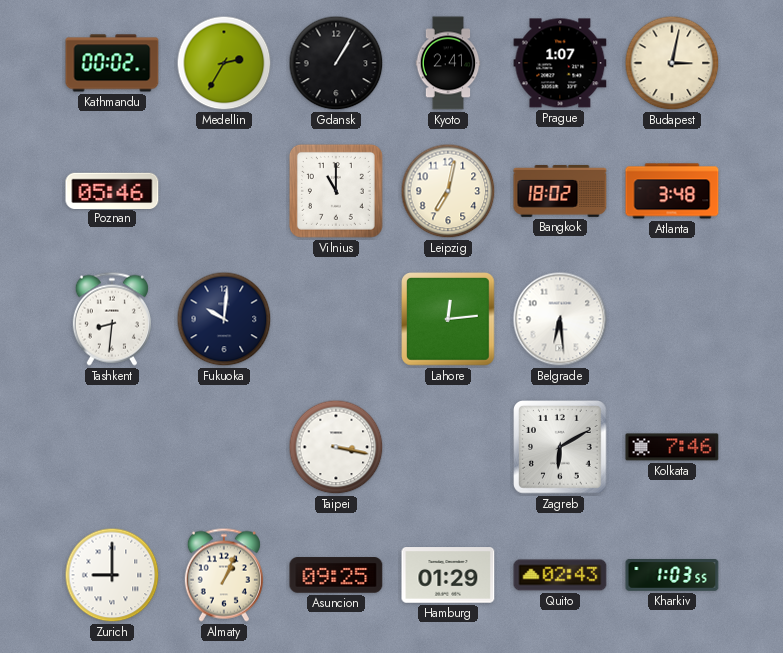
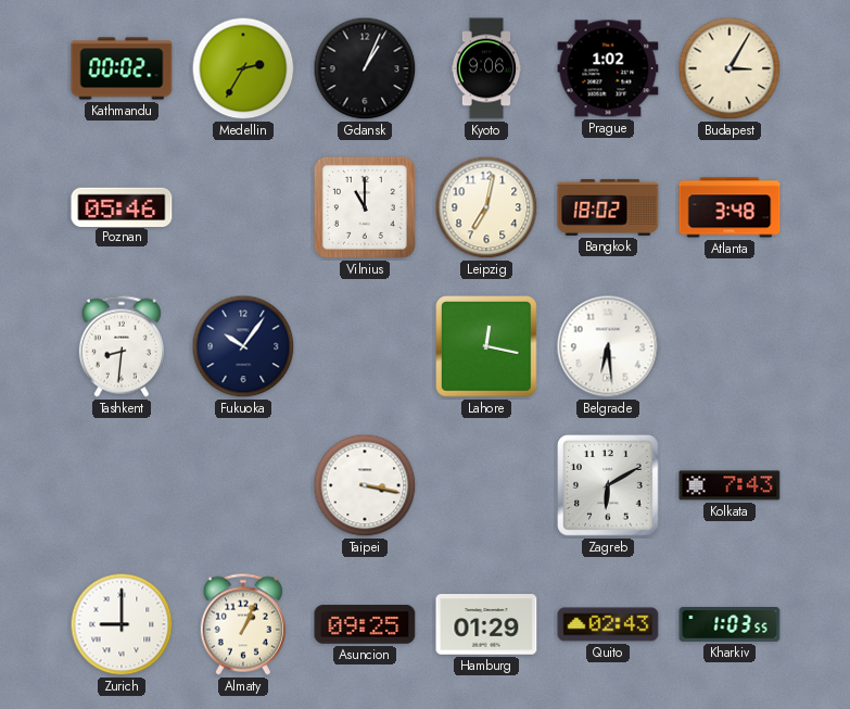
Gdansk: 1:05 -> 1:04 (365, 68)
Kyoto: 2:41 -> 9:06 (486, 68)
Prague: 1:07 -> 1:02 (608, 68)
Budapest: 3:02 -> 3:05 (730, 68)
Fukuoka: 10:01 -> 10:06 (243, 346)
Lahore: 12:14 -> 12:17 (487, 347)
Kolkata: 7:46 -> 7:43 (730, 485)
